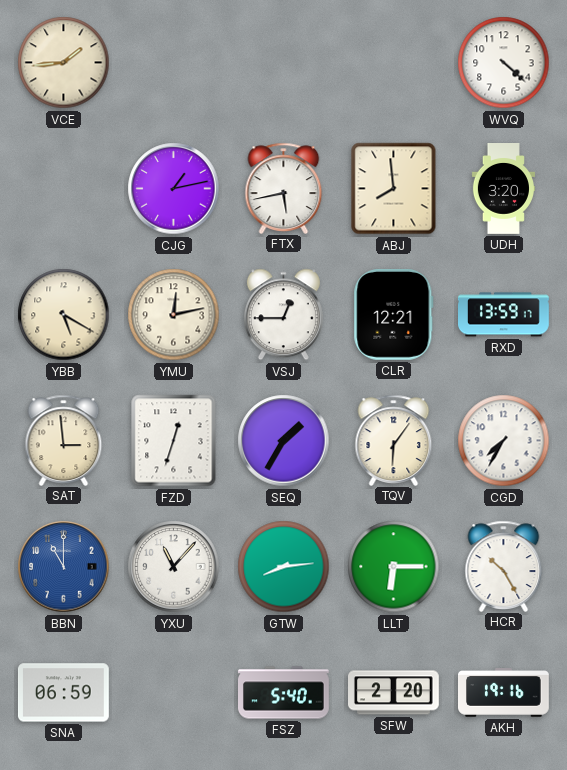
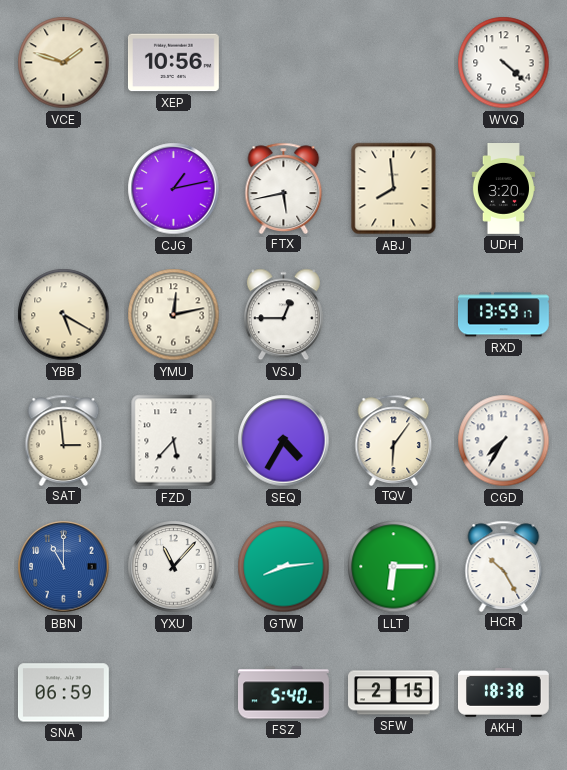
VCE: 1:44 -> 1:48 (64, 63)
XEP: none -> 10:56 (173, 63)
CLR: 12:21 -> none (394, 314)
FZD: 12:33 -> 5:37 (174, 441)
SEQ: 1:35 -> 4:35 (284, 441)
SFW: 2:20 -> 2:15 (394, 693)
AKH: 19:16 -> 18:38 (504, 693)
